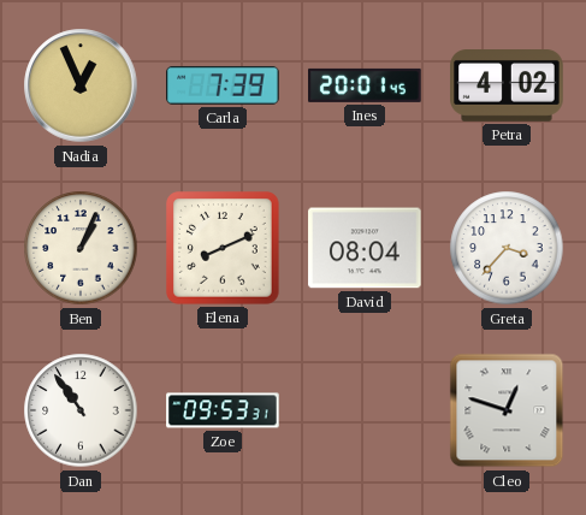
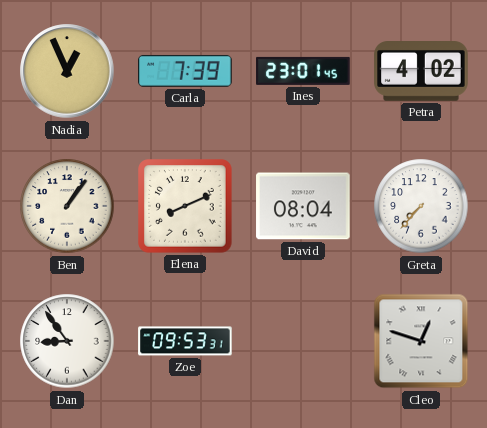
Ines: 20:01 -> 23:01 (303, 71)
Ben: 1:04 -> 1:06 (67, 206)
Greta: 3:37 -> 7:37 (421, 206)
Dan: 10:54 -> 8:54 (67, 341)
